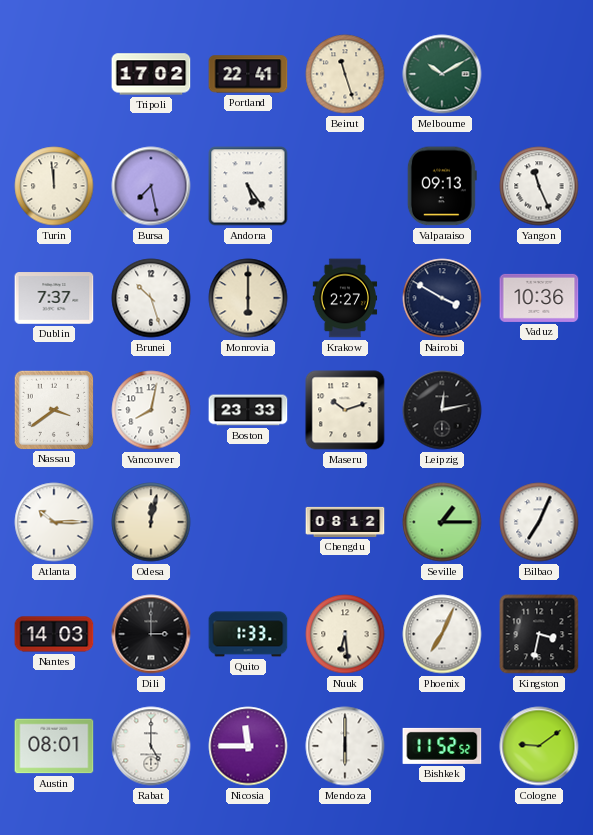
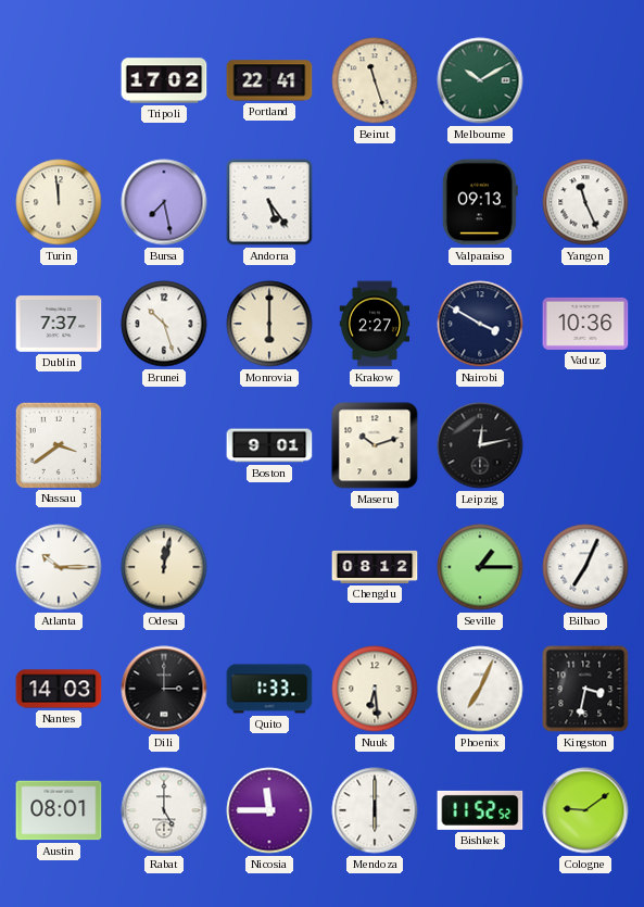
Vancouver: 8:02 -> none (151, 410)
Boston: 23:33 -> 9:01 (269, 445)
